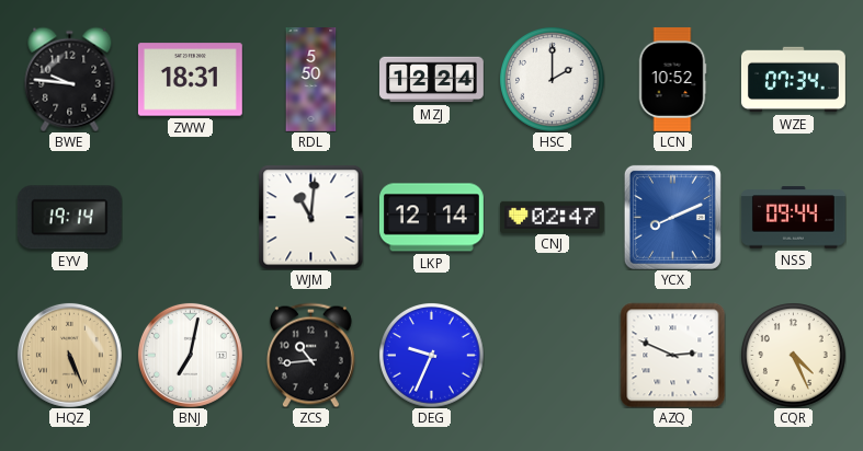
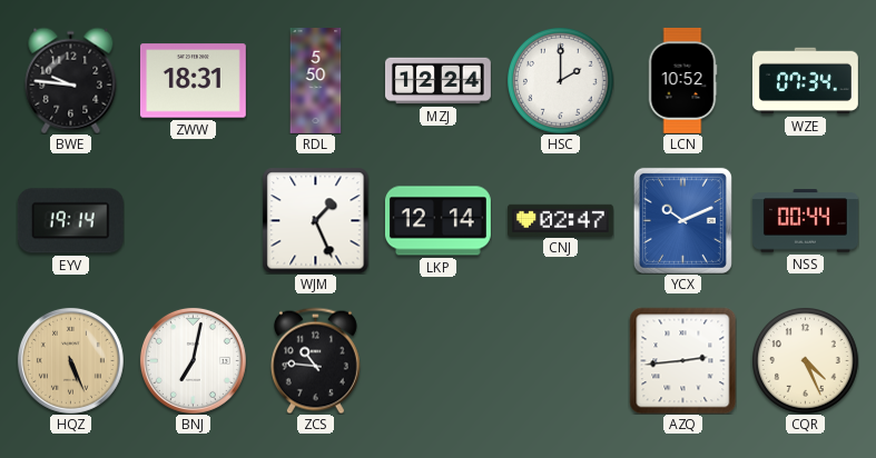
WJM: 11:01 -> 1:26 (315, 220)
YCX: 8:11 -> 10:11 (682, 220)
NSS: 09:44 -> 00:44 (805, 221)
ZCS: 10:44 -> 10:46 (315, 360)
DEG: 9:34 -> none (432, 356)
AZQ: 2:49 -> 2:44 (682, 360)
